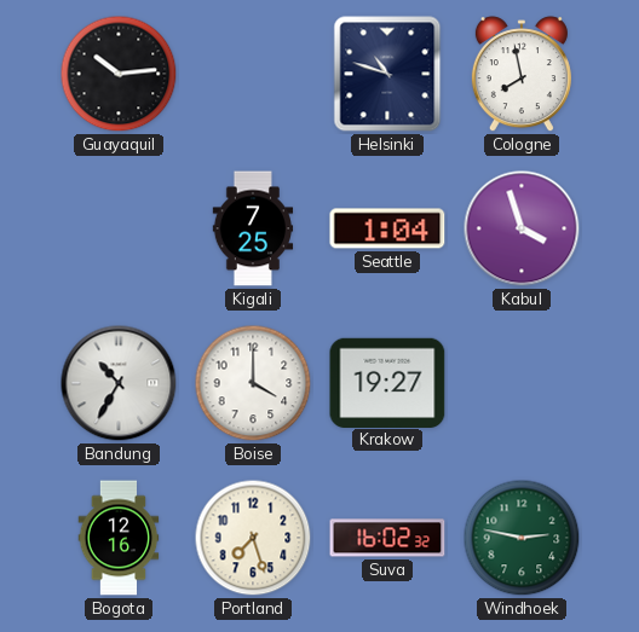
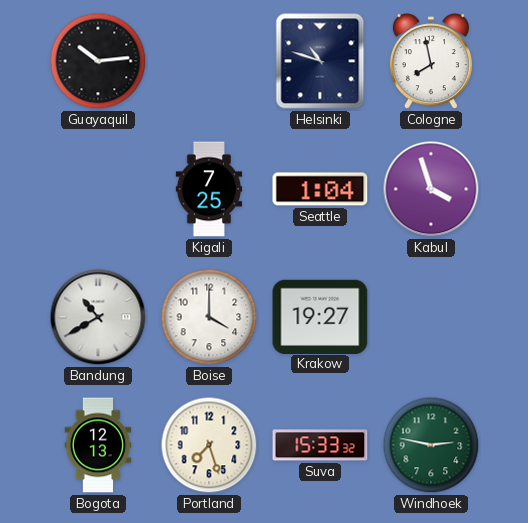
Bandung: 10:35 -> 10:40 (98, 317)
Bogota: 12:16 -> 12:13 (98, 445)
Suva: 16:02 -> 15:33 (320, 445)
